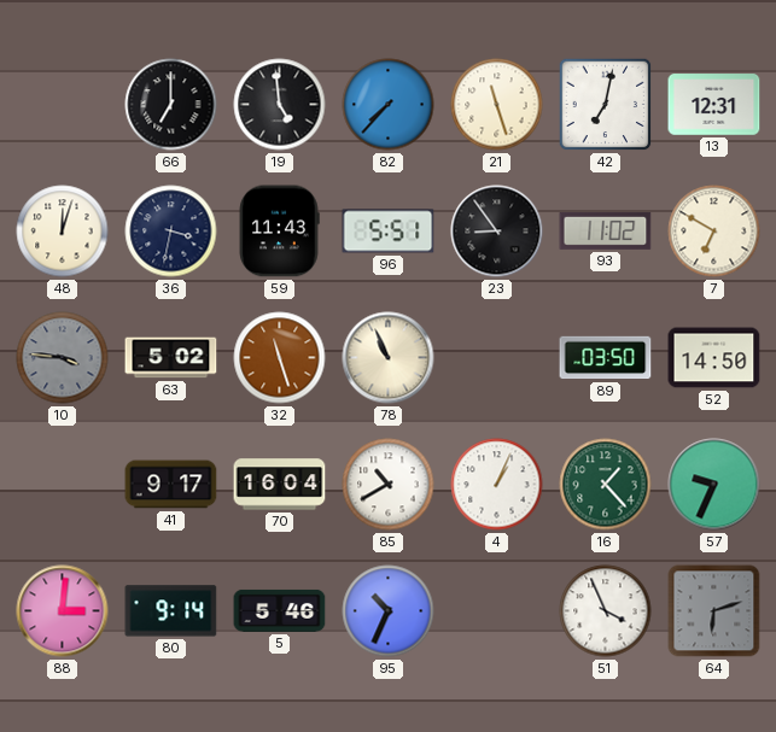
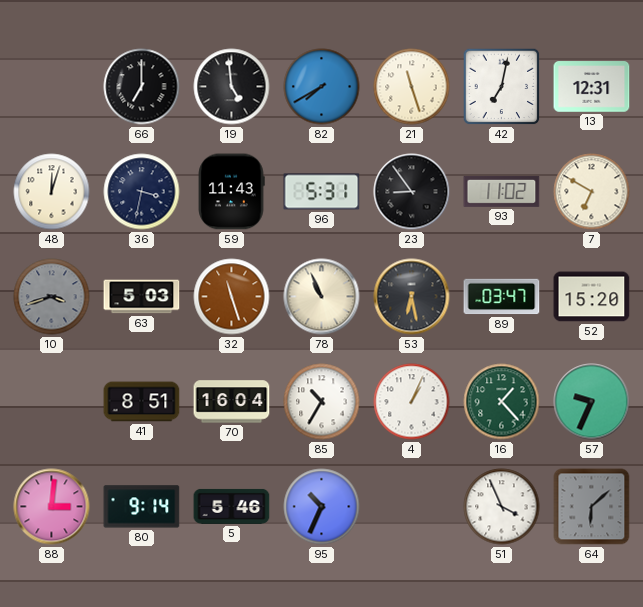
82: 7:37 -> 7:40 (322, 87)
96: 5:51 -> 5:31 (322, 192)
10: 3:46 -> 3:42 (52, 297)
63: 5:02 -> 5:03 (142, 297)
53: none -> 6:28 (412, 297)
89: 03:50 -> 03:47 (502, 297)
52: 14:50 -> 15:20 (592, 297)
41: 9:17 -> 8:51 (142, 402)
85: 10:40 -> 10:35 (322, 402)
64: 6:12 -> 6:08 (592, 507)
